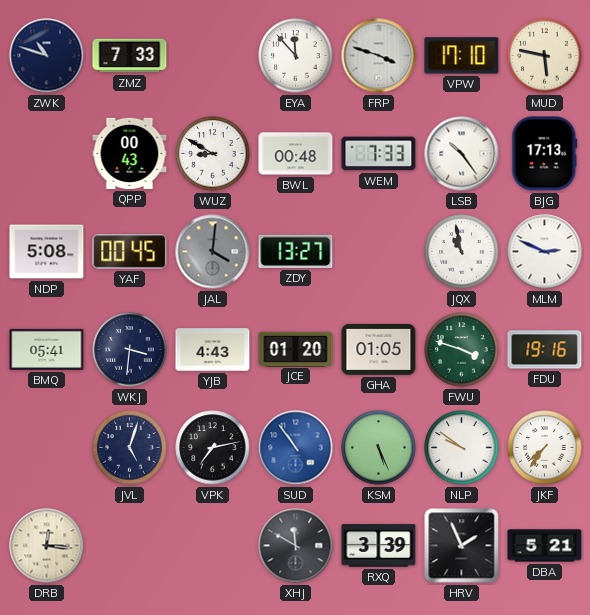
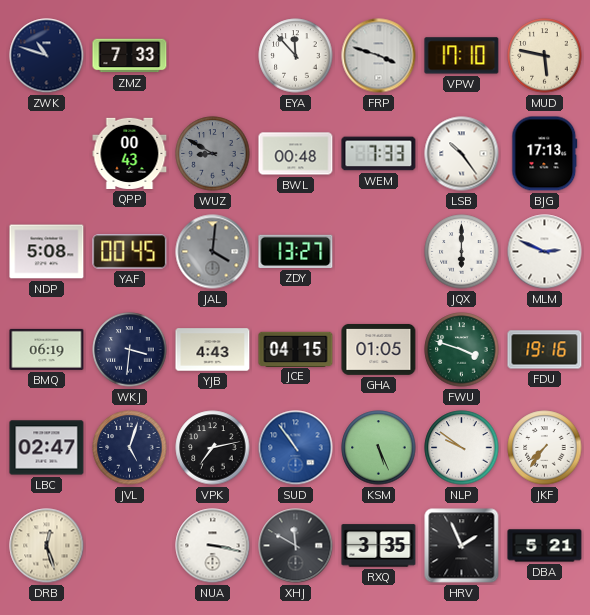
WUZ dial: white -> grey (213, 154)
JQX: 10:58 -> 6:00 (462, 252)
BMQ: 05:41 -> 06:19 (47, 349)
JCE: 01:20 -> 04:15 (296, 349)
LBC: none -> 02:47 (47, 448)
DRB: 12:16 -> 12:27 (47, 546)
NUA: none -> 3:17 (213, 546)
RXQ: 3:39 -> 3:35 (379, 546)
